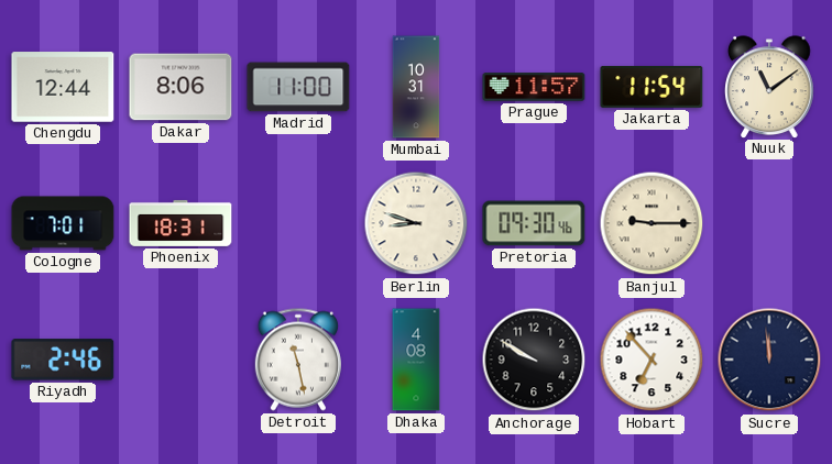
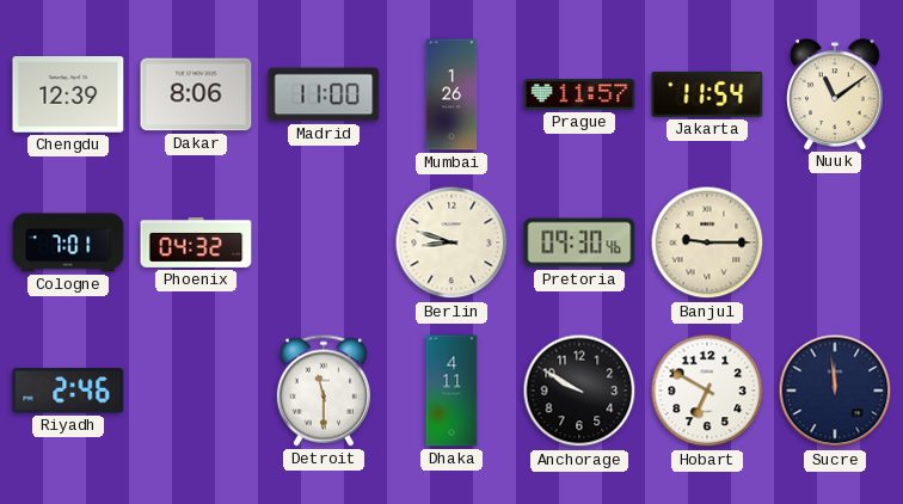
Chengdu: 12:44 -> 12:39 (68, 94)
Mumbai: 10:31 -> 1:26 (451, 94)
Phoenix: 18:31 -> 04:32 (196, 242)
Detroit: 11:28 -> 11:30 (324, 391)
Dhaka: 4:08 -> 4:11 (451, 391)
Hobart: 6:53 -> 6:50 (707, 391)
